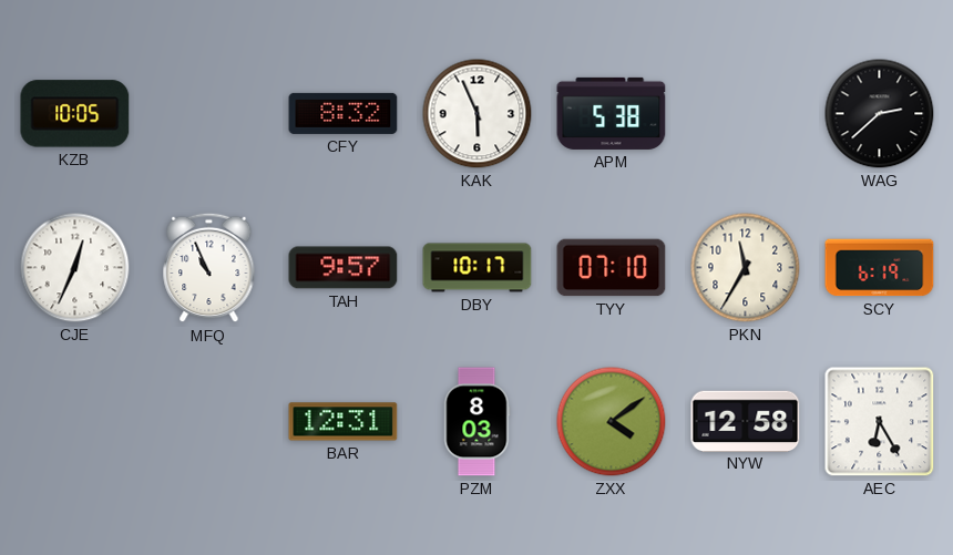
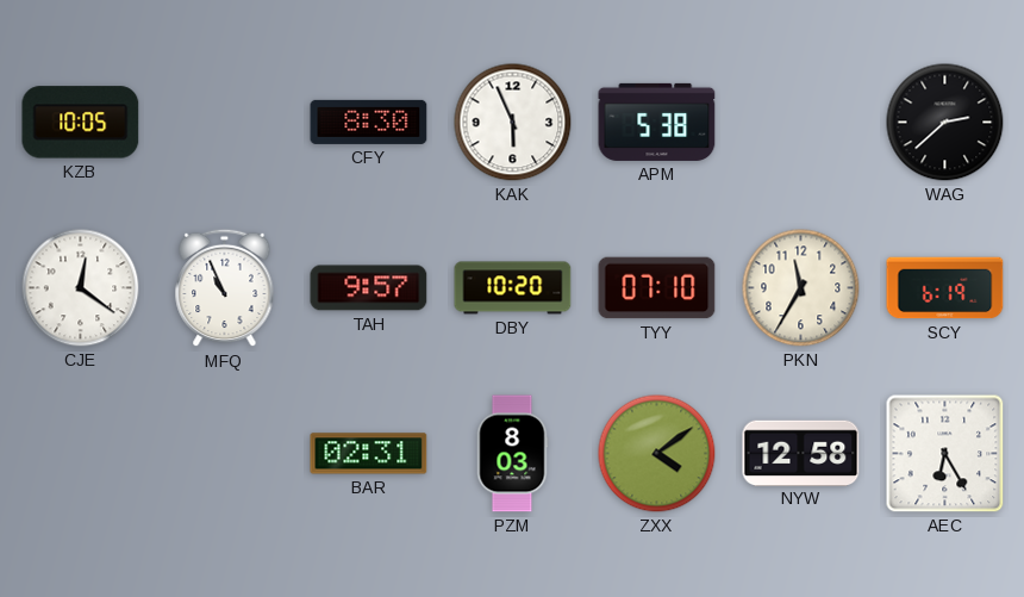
CFY: 8:32 -> 8:30 (369, 122)
CJE: 12:34 -> 12:21 (81, 288)
DBY: 10:17 -> 10:20 (513, 288)
BAR: 12:31 -> 02:31 (369, 454)
